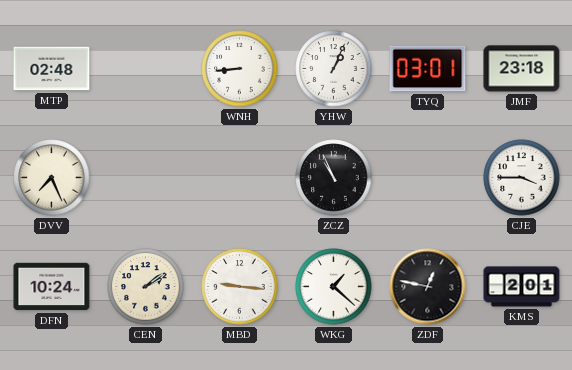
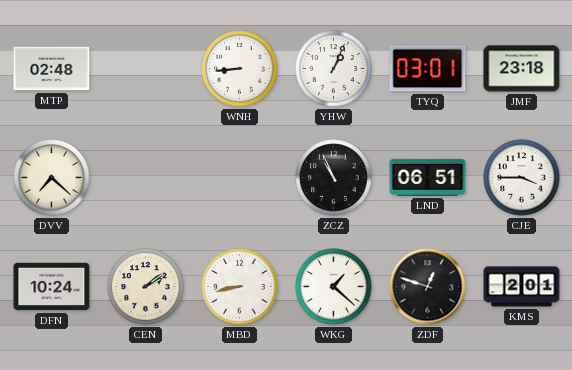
DVV: 7:26 -> 7:22 (52, 178)
LND: none -> 06:51 (428, 177)
MBD: 9:16 -> 8:43 (240, 287)
ZDF: 12:47 -> 12:48 (428, 287)
